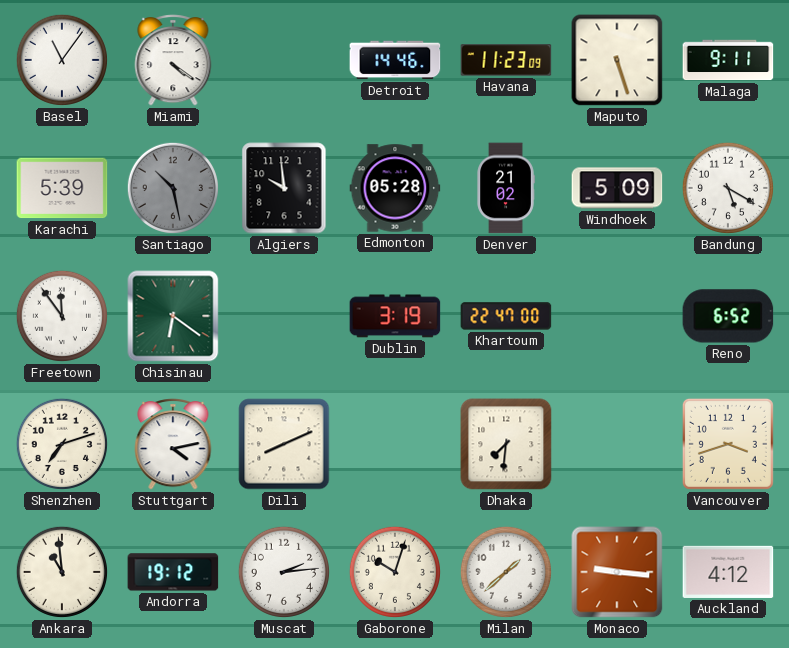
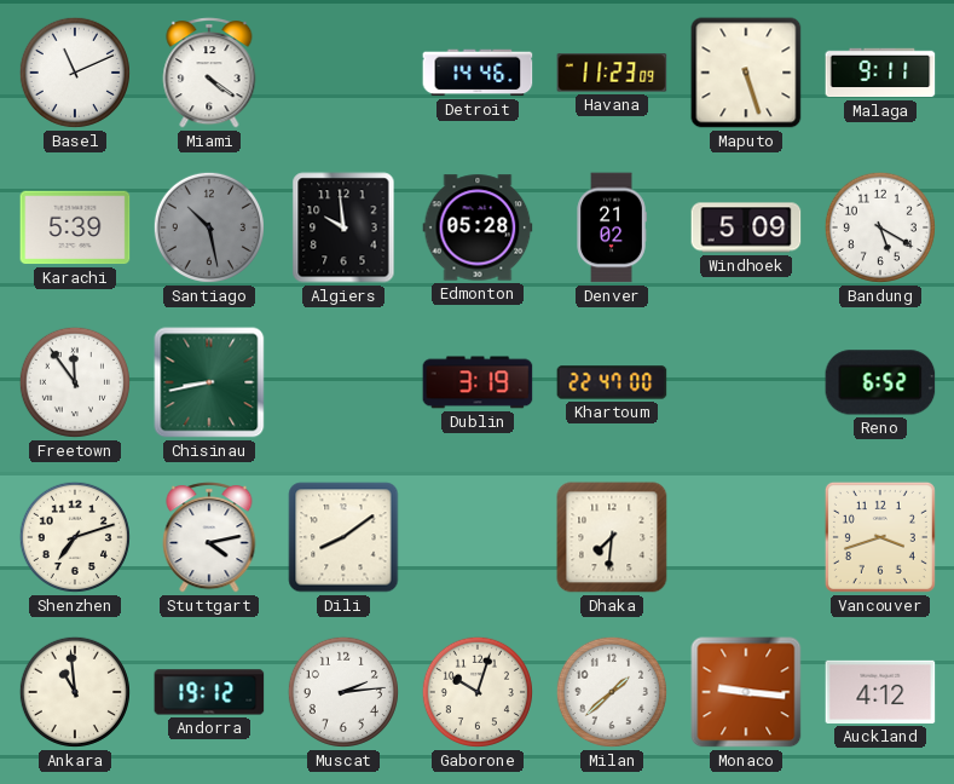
Basel: 11:06 -> 11:11 (75, 73)
Chisinau: 6:21 -> 8:43 (209, 382)
Dili: 8:11 -> 8:09 (343, 537)
